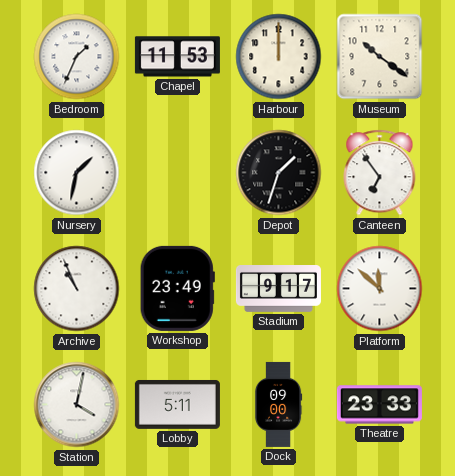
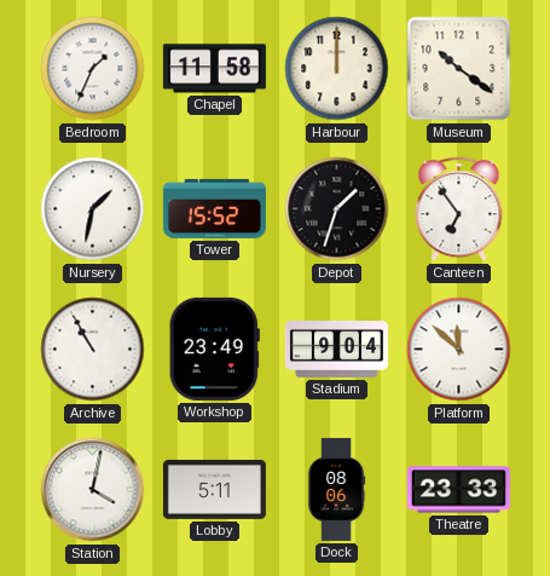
Chapel: 11:53 -> 11:58 (214, 69)
Tower: none -> 15:52 (214, 208)
Archive: 10:56 -> 10:55 (93, 350)
Stadium: 9:17 -> 9:04 (336, 350)
Dock: 09:00 -> 08:06 (336, 489)
